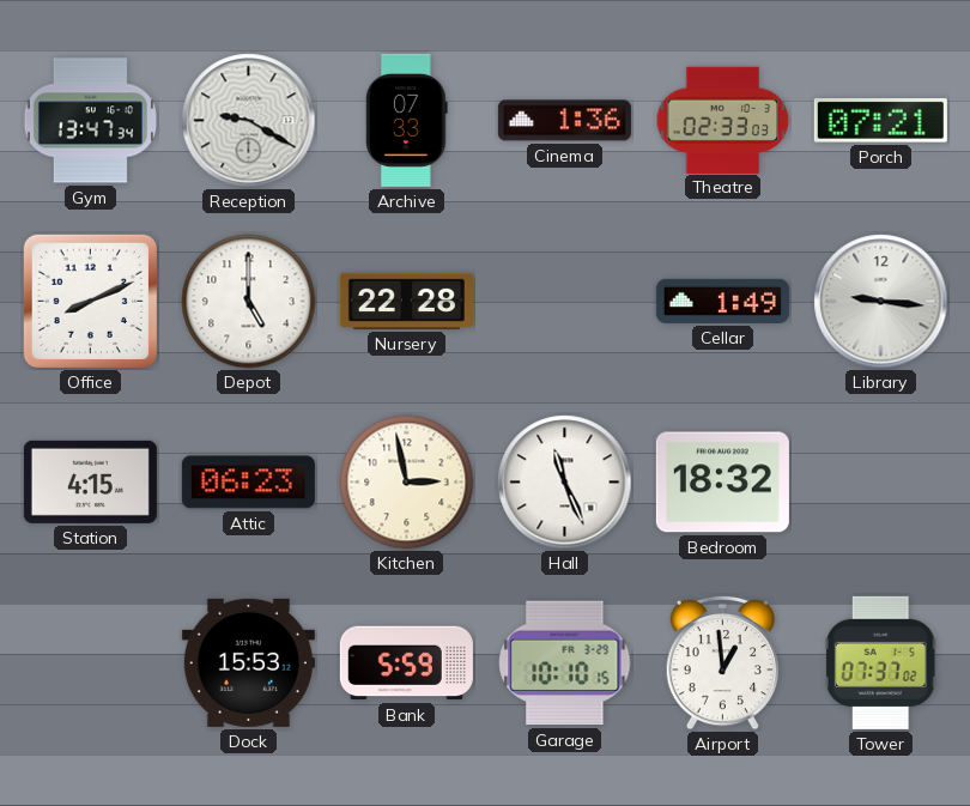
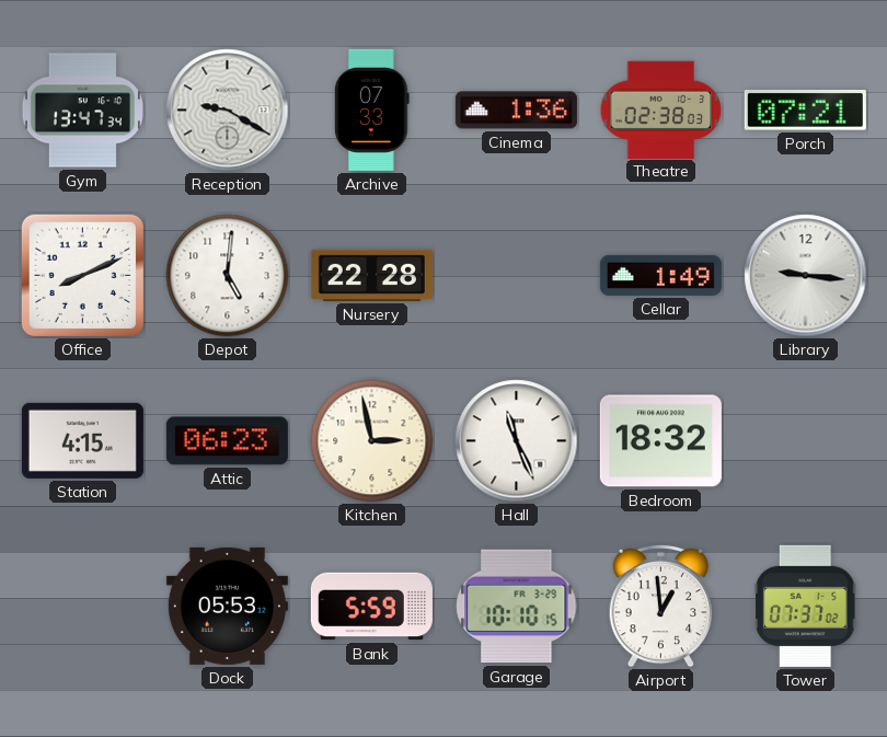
Theatre: 02:33 -> 02:38 (661, 110)
Depot: 5:00 -> 5:01 (228, 276)
Dock: 15:53 -> 05:53 (227, 606)
